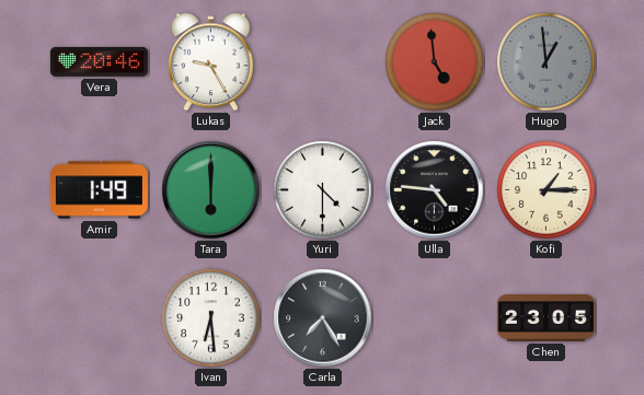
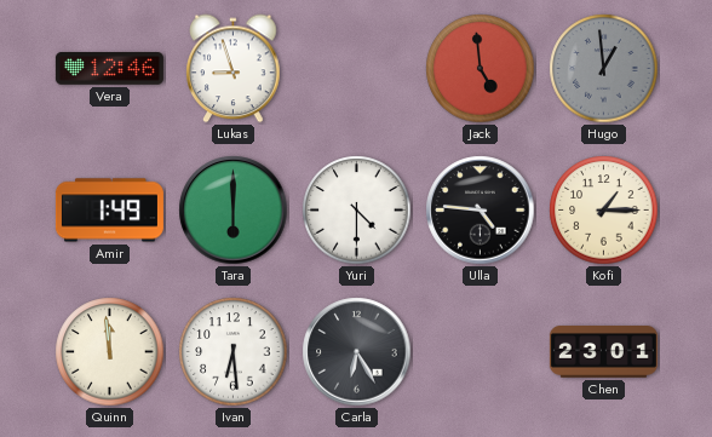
Vera: 20:46 -> 12:46 (109, 69)
Lukas: 9:25 -> 8:57 (234, 69)
Quinn: none -> 11:59 (110, 352)
Carla: 7:25 -> 6:25 (357, 352)
Chen: 23:05 -> 23:01 (603, 352)
